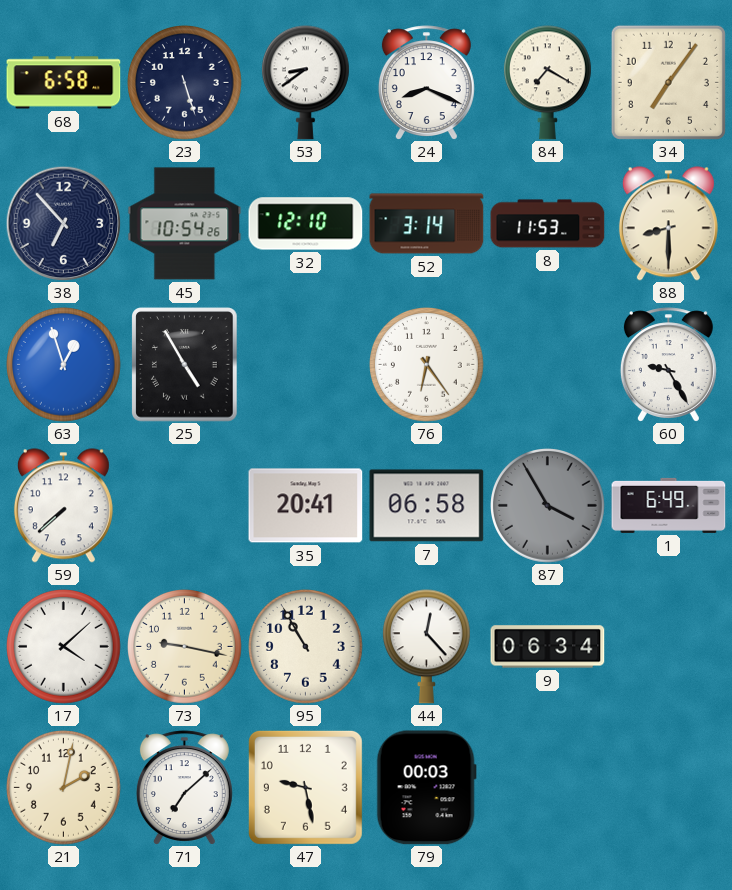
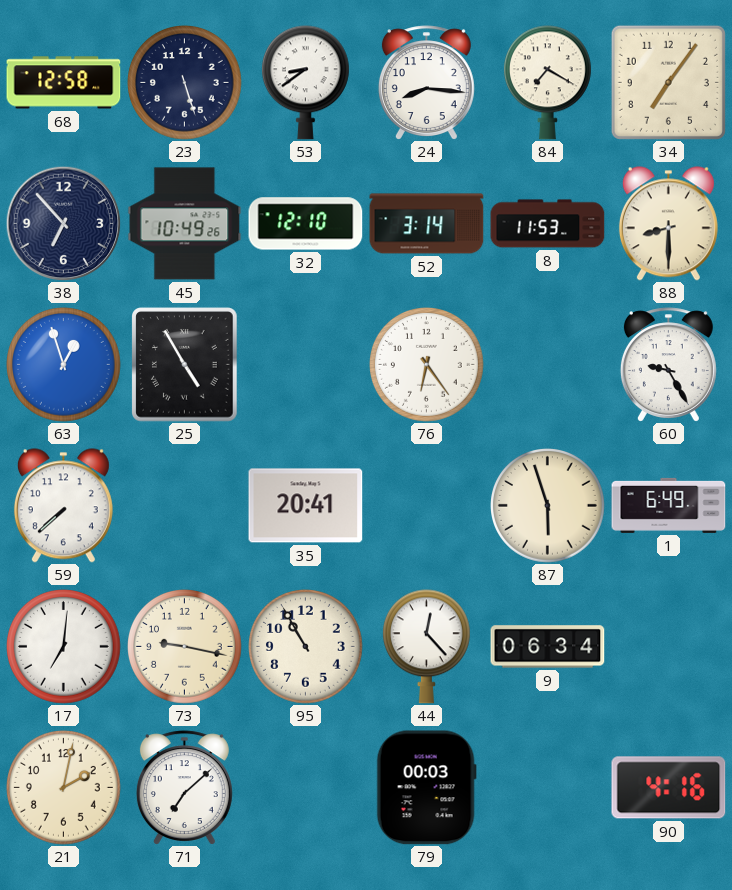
68: 6:58 -> 12:58 (64, 83)
24: 8:19 -> 8:16 (426, 83)
45: 10:54 -> 10:49 (185, 224)
7: 06:58 -> none (427, 506)
87: 3:55 -> 5:57 (548, 506)
87 dial: grey -> cream (548, 506)
17: 4:08 -> 7:01 (64, 647)
47: 9:28 -> none (305, 787)
90: none -> 4:16 (669, 788)
